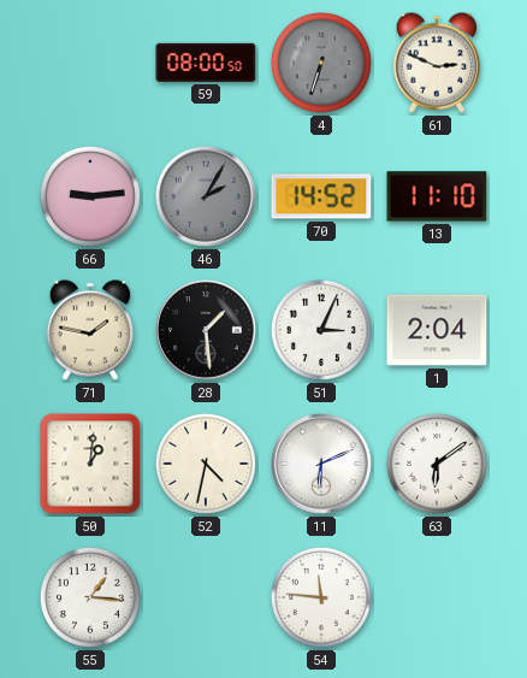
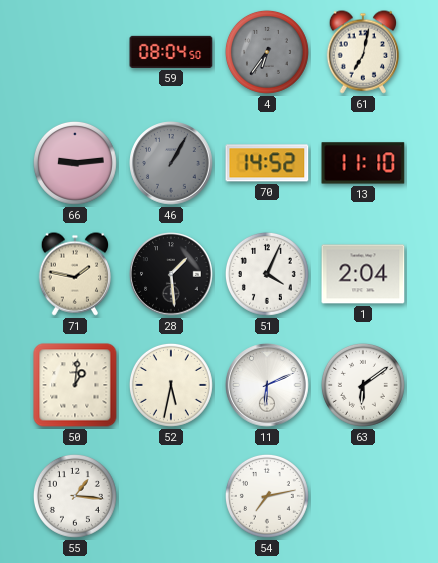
59: 08:00 -> 08:04 (171, 52)
4: 6:33 -> 6:36 (267, 52)
61: 2:49 -> 7:02 (362, 52)
46: 2:05 -> 1:05 (171, 163)
51: 3:04 -> 4:04 (267, 274)
52: 4:32 -> 5:32 (171, 385)
54: 11:46 -> 7:13 (267, 496)
